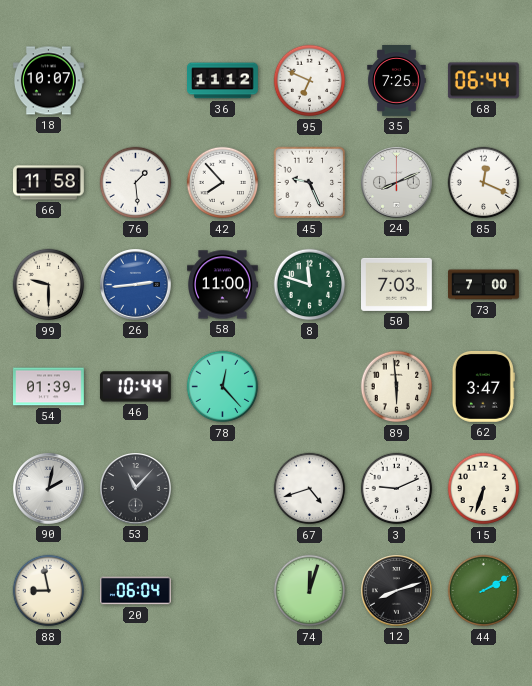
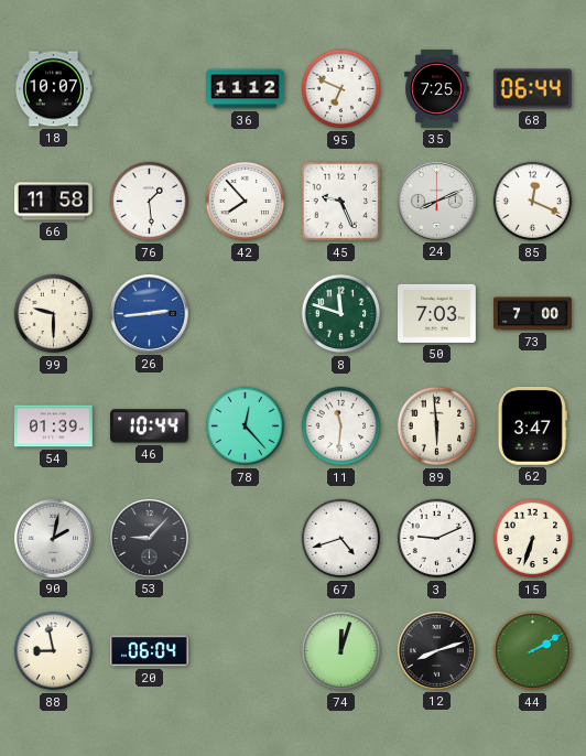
58: 11:00 -> none (223, 285)
11: none -> 11:31 (341, 426)
53: 11:07 -> 9:07 (150, 539)
